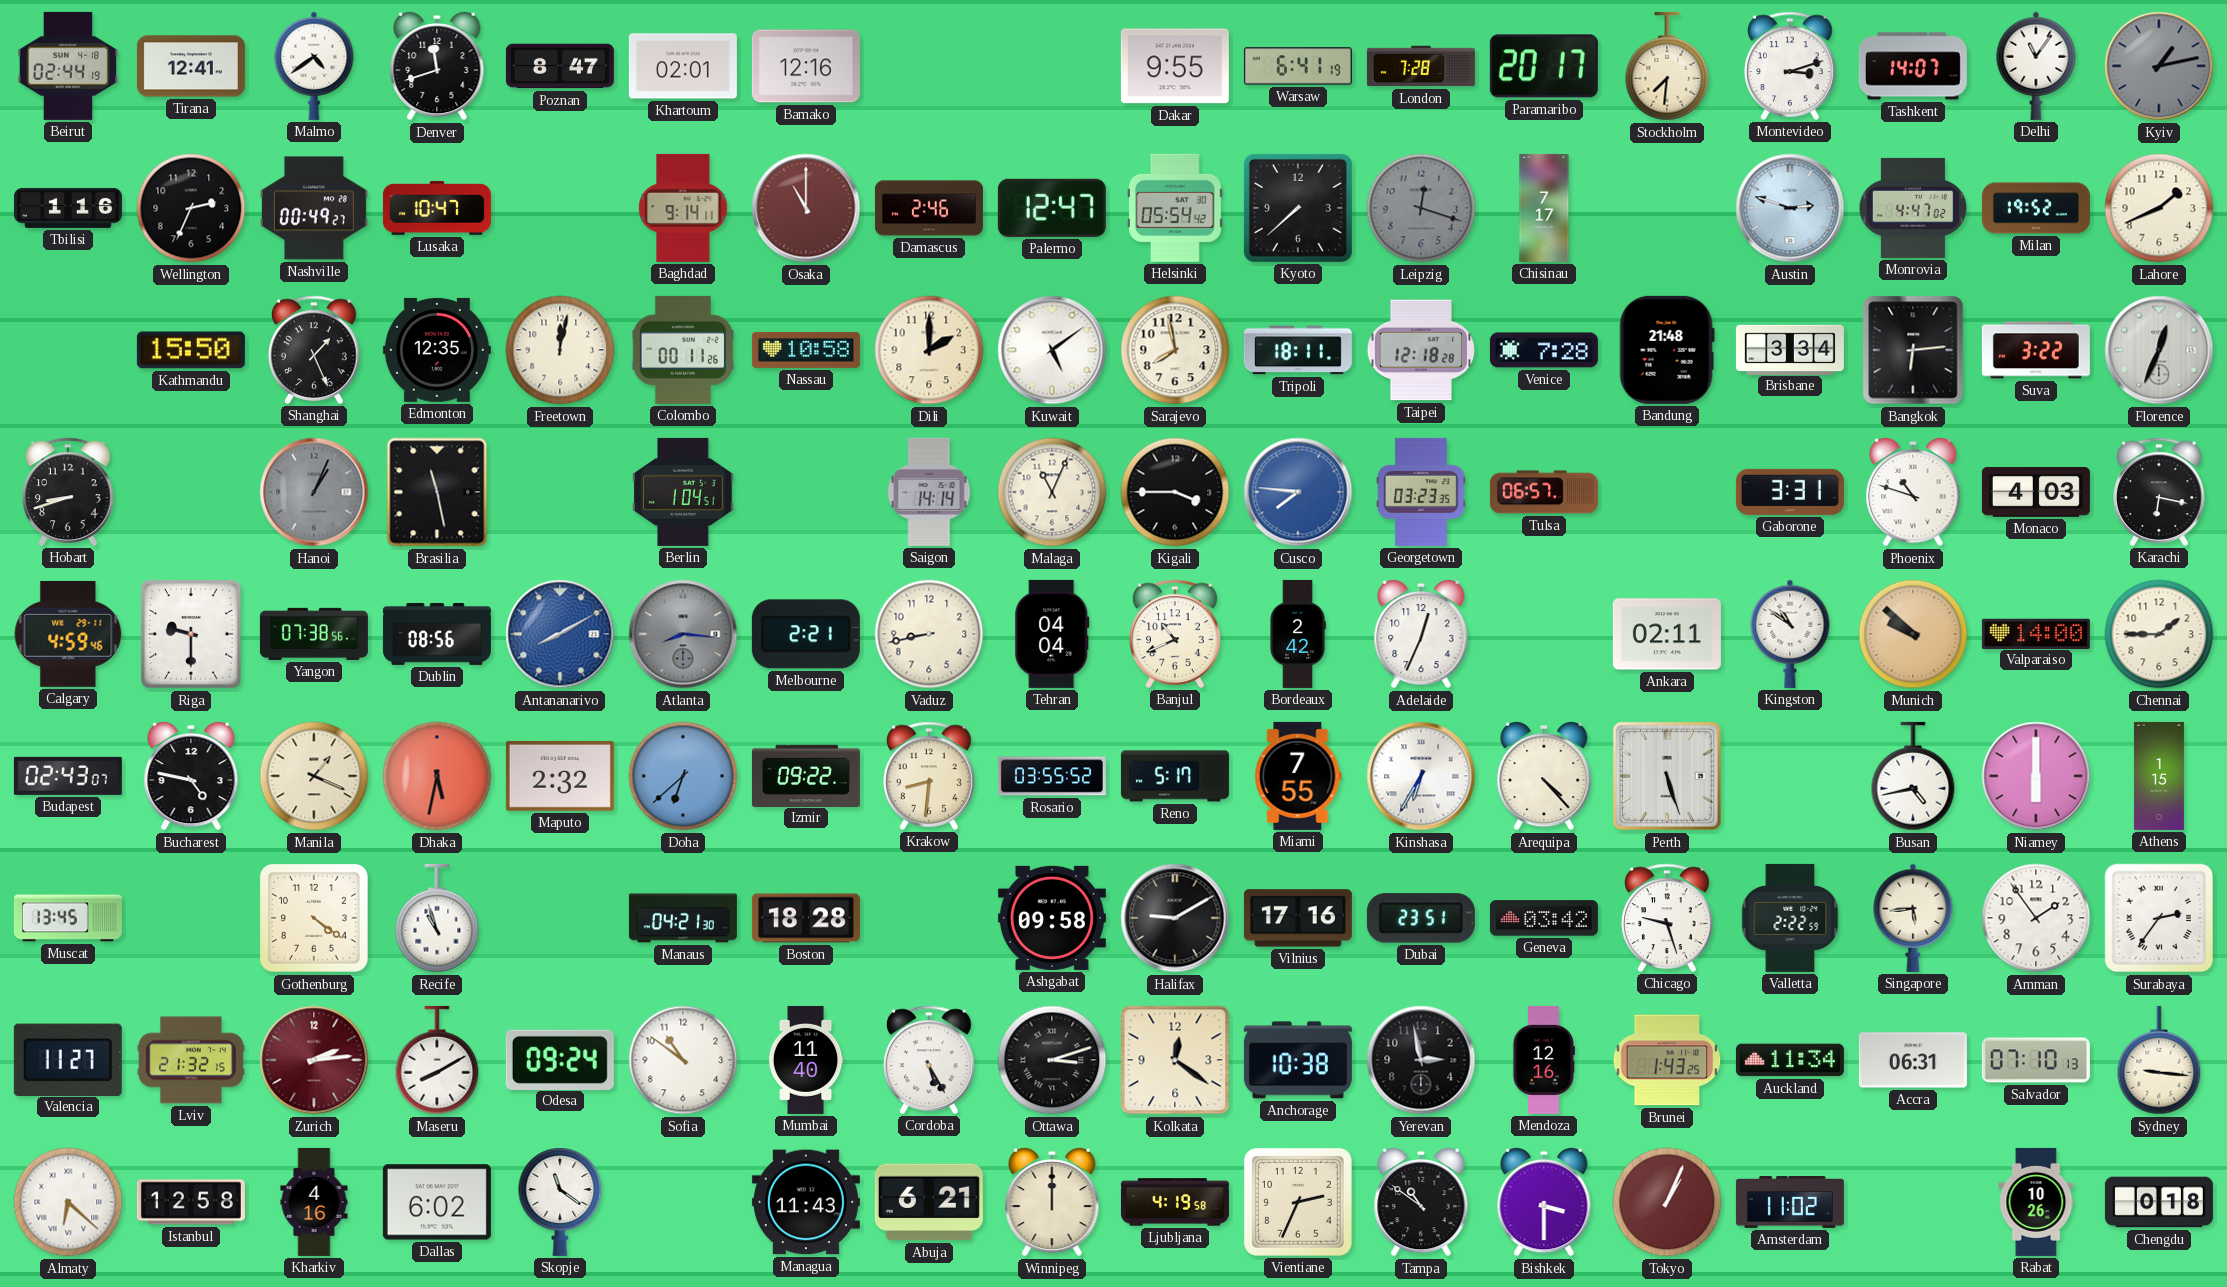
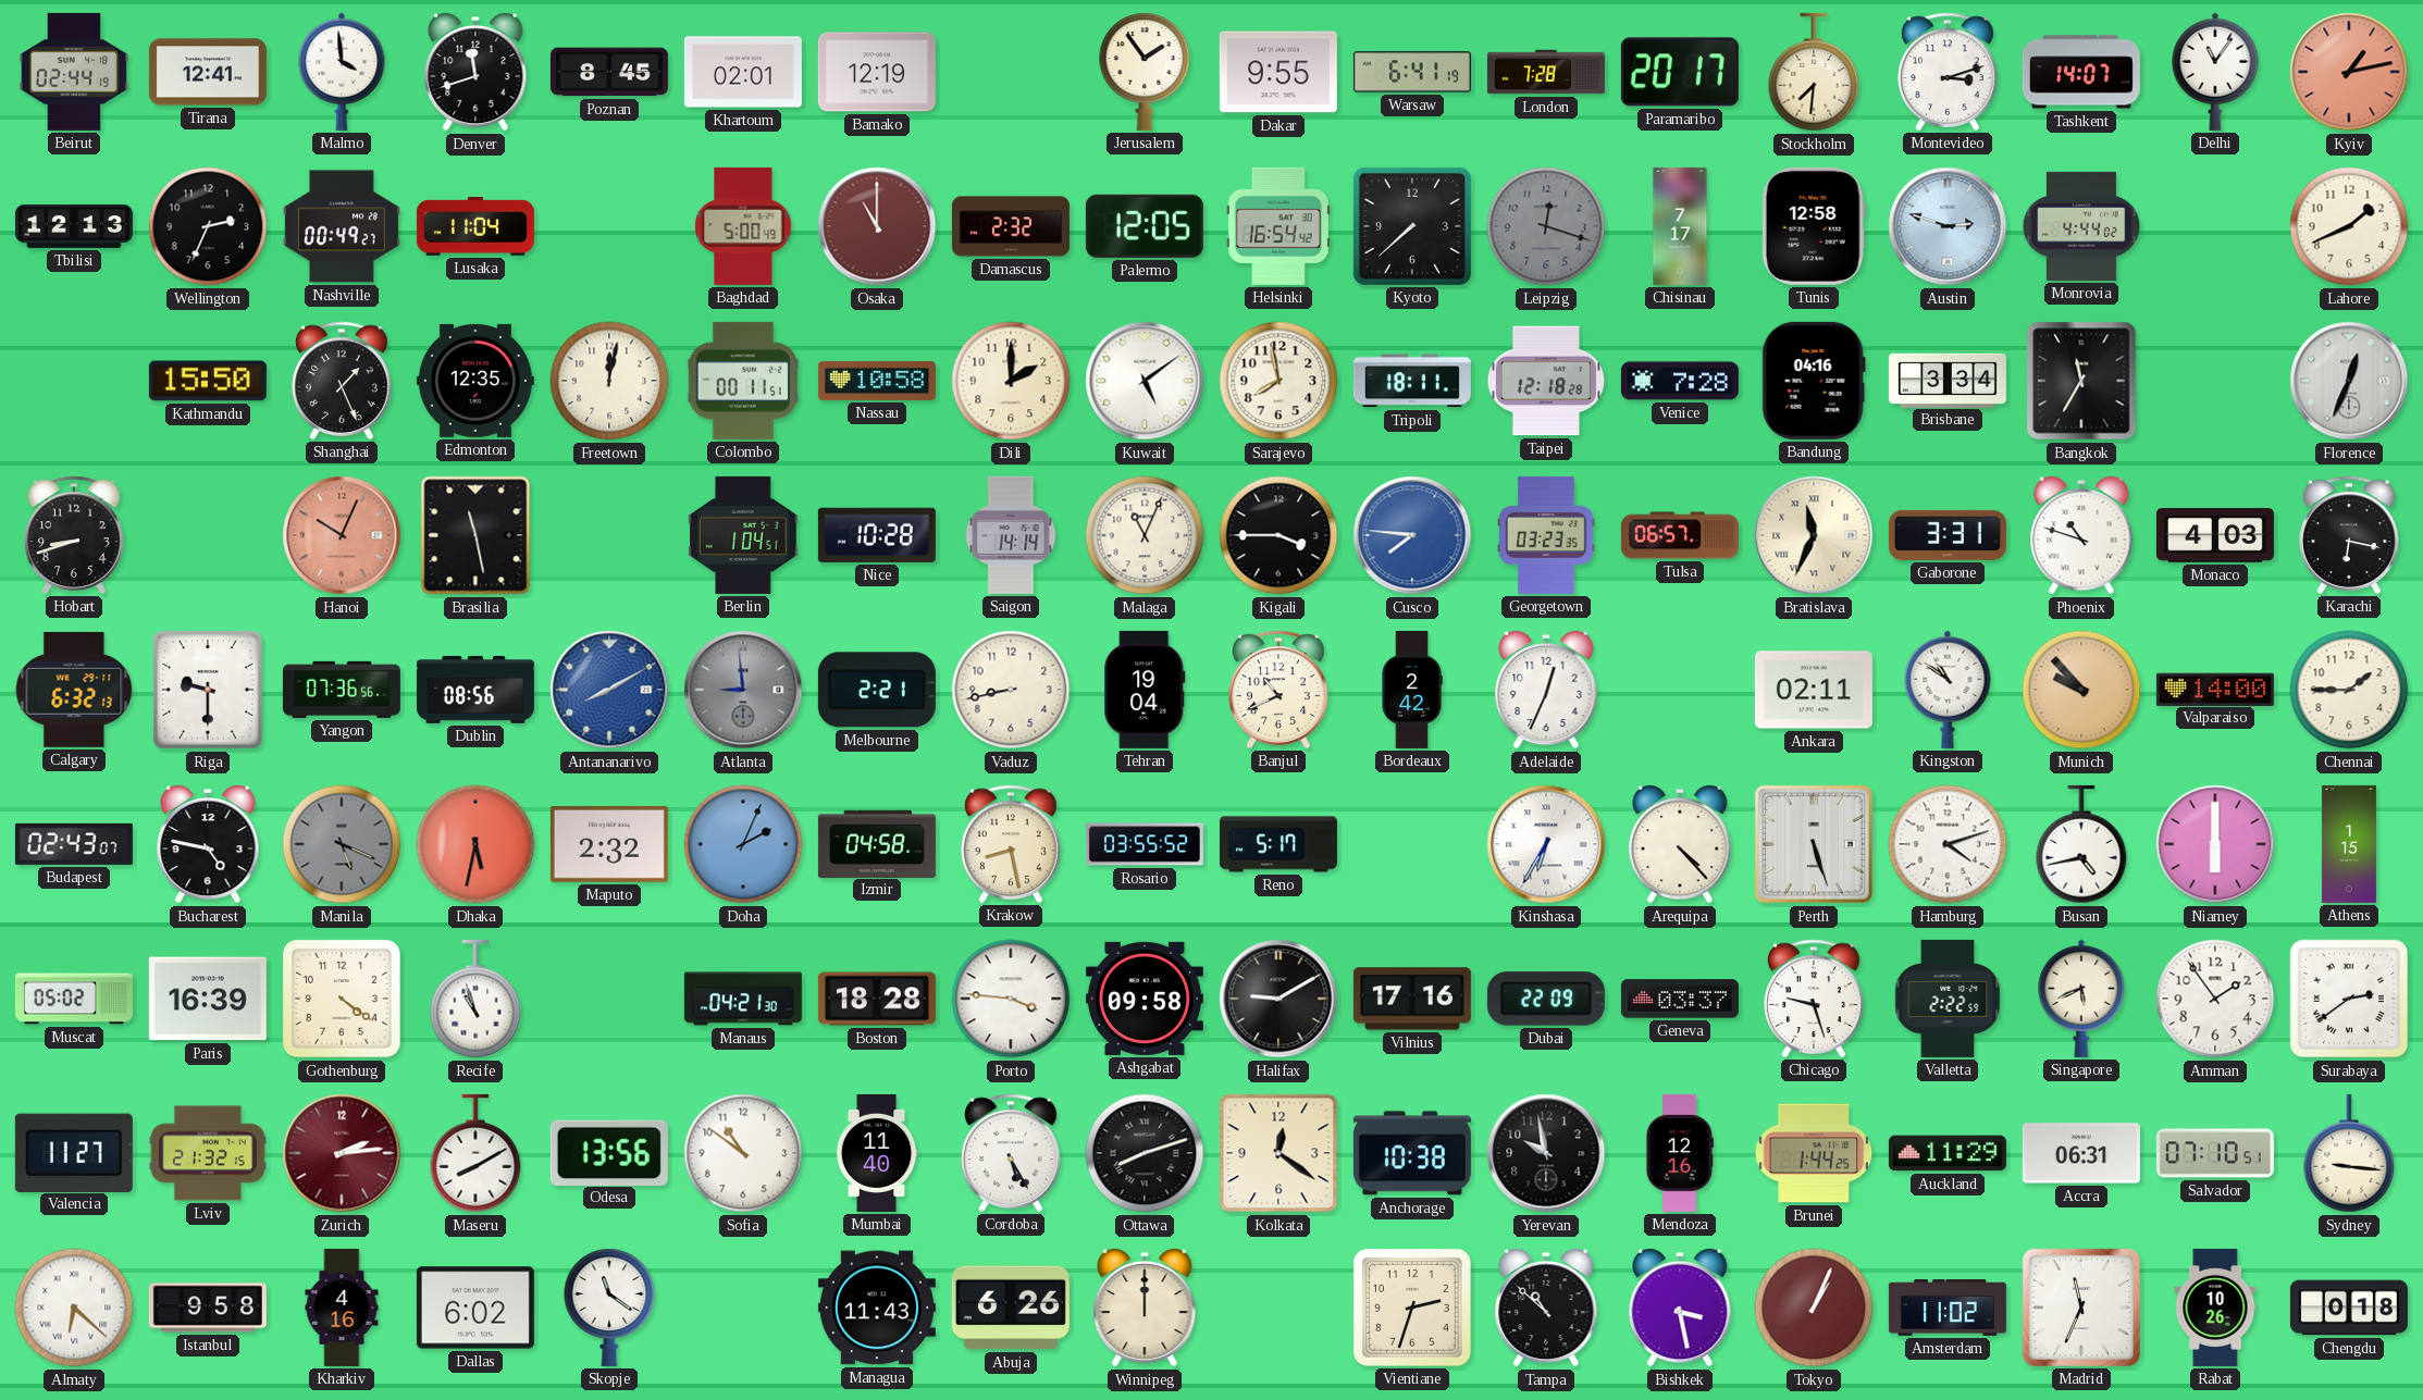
Malmo: 4:39 -> 3:59 (342, 72)
Poznan: 8:47 -> 8:45 (609, 72)
Bamako: 12:16 -> 12:19 (877, 72)
Jerusalem: none -> 1:54 (1145, 72)
Kyiv dial: grey -> salmon (2349, 72)
Tbilisi: 1:16 -> 12:13 (74, 226)
Lusaka: 10:47 -> 11:04 (475, 226)
Baghdad: 9:14 -> 5:00 (743, 226)
Damascus: 2:46 -> 2:32 (1011, 226)
Palermo: 12:47 -> 12:05 (1145, 226)
Helsinki: 05:54 -> 16:54 (1278, 226)
Tunis: none -> 12:58 (1814, 226)
Monrovia: 4:47 -> 4:44 (2081, 226)
Milan: 19:52 -> none (2036, 208)
Colombo: 00:11:26 -> 00:11:51 (742, 381)
Bandung: 21:48 -> 04:16 (1814, 381)
Bangkok: 6:14 -> 11:35 (2081, 381)
Suva: 3:22 -> none (2036, 350)
Hanoi: 1:04 -> 10:04 (342, 535)
Hanoi dial: grey -> salmon (342, 535)
Nice: none -> 10:28 (877, 535)
Bratislava: none -> 11:34 (1814, 535)
Calgary: 4:59 -> 6:32 (74, 690)
Yangon: 07:38 -> 07:36 (342, 690)
Atlanta: 8:16 -> 8:59 (743, 690)
Tehran: 04:04 -> 19:04 (1145, 690)
Munich: 9:52 -> 9:53 (2081, 690)
Manila: 1:19 -> 5:19 (342, 844)
Manila dial: cream -> grey (342, 844)
Doha: 6:38 -> 2:04 (743, 844)
Izmir: 09:22 -> 04:58 (877, 843)
Krakow: 8:31 -> 8:28 (1011, 844)
Miami: 7:55 -> none (1298, 776)
Hamburg: none -> 4:12 (1948, 844)
Muscat: 13:45 -> 05:02 (74, 999)
Paris: none -> 16:39 (208, 999)
Porto: none -> 3:46 (1011, 999)
Dubai: 23:51 -> 22:09 (1546, 999)
Geneva: 03:42 -> 03:37 (1680, 999)
Singapore: 5:44 -> 5:41 (2081, 999)
Surabaya: 2:36 -> 2:39 (2349, 999)
Odesa: 09:24 -> 13:56 (609, 1152)
Ottawa: 3:12 -> 8:12 (1145, 1153)
Yerevan: 2:58 -> 9:58 (1546, 1153)
Brunei: 1:43 -> 1:44 (1814, 1153)
Auckland: 11:34 -> 11:29 (1948, 1153)
Salvador: 07:10:13 -> 07:10:51 (2215, 1153)
Istanbul: 12:58 -> 9:58 (208, 1308)
Abuja: 6:21 -> 6:26 (1011, 1308)
Ljubljana: 4:19 -> none (1175, 1202)
Vientiane: 2:34 -> 2:33 (1412, 1308)
Tampa: 10:51 -> 10:52 (1546, 1308)
Bishkek: 3:30 -> 3:28 (1680, 1308)
Madrid: none -> 11:34 (2081, 1308)
